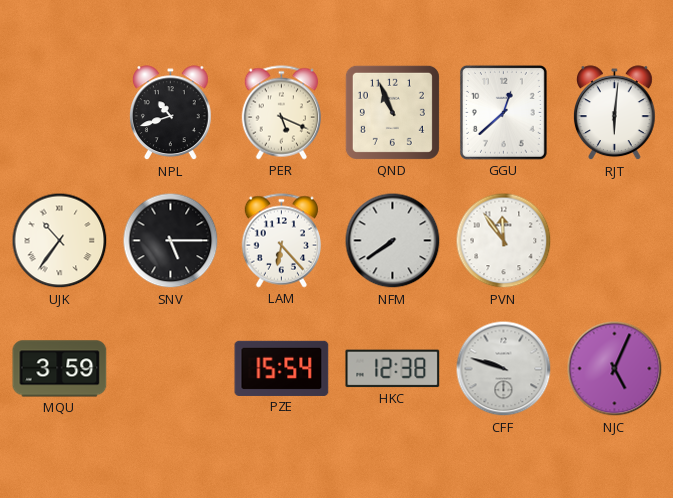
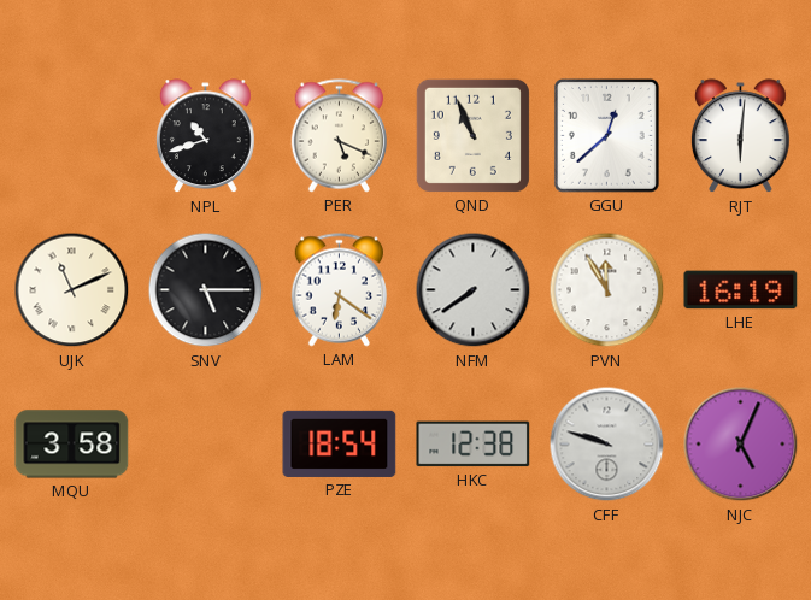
UJK: 10:36 -> 11:11 (72, 290)
LAM: 6:23 -> 6:21 (339, 290)
PVN: 11:54 -> 11:55 (607, 290)
LHE: none -> 16:19 (741, 290)
MQU: 3:59 -> 3:58 (72, 445)
PZE: 15:54 -> 18:54 (340, 443)
